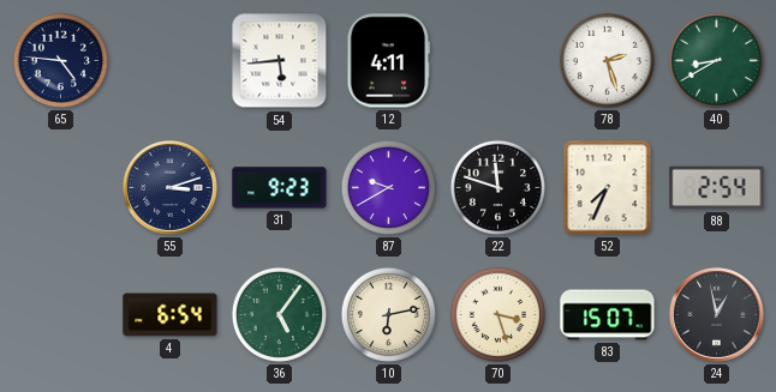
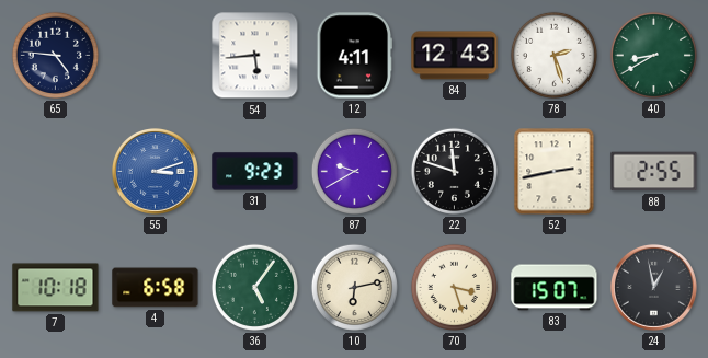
84: none -> 12:43 (455, 56)
55 dial: navy -> blue (155, 171)
52: 7:34 -> 2:43 (555, 172)
88: 2:54 -> 2:55 (654, 172)
7: none -> 10:18 (56, 288)
4: 6:54 -> 6:58 (156, 288)
